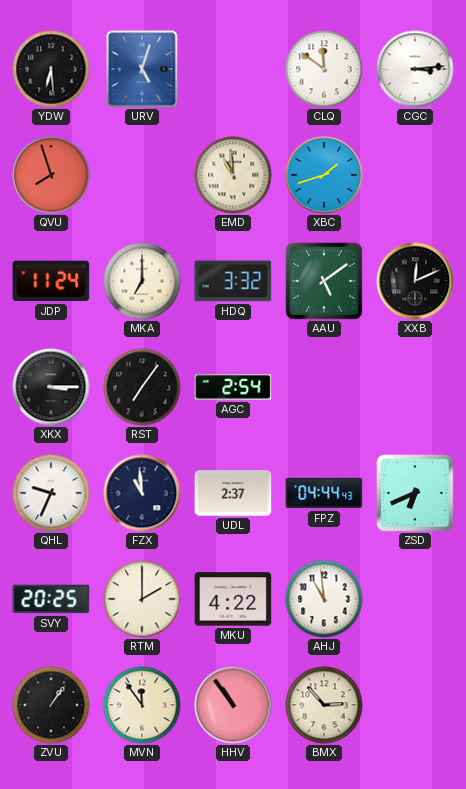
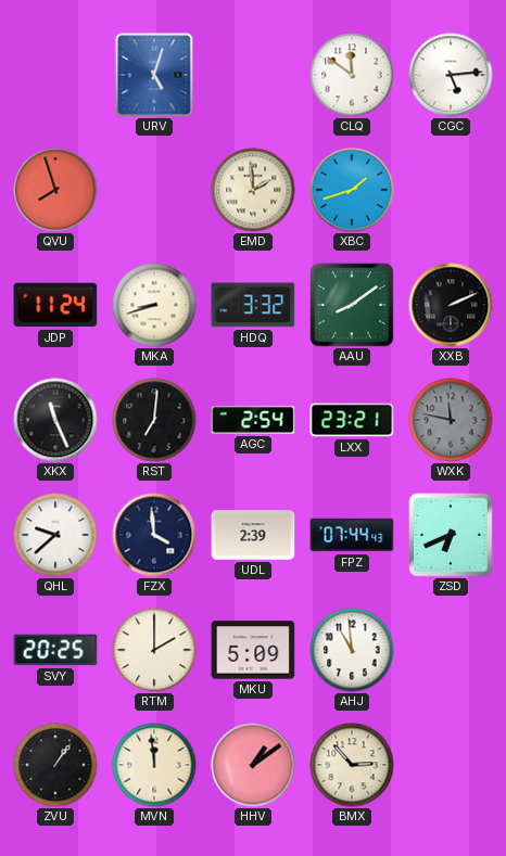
YDW: 6:29 -> none (51, 69)
CGC: 3:14 -> 5:14 (451, 75)
EMD: 10:59 -> 1:59 (253, 190)
MKA: 7:00 -> 8:42 (154, 305)
AAU: 5:09 -> 8:09 (352, 305)
XXB: 12:11 -> 2:11 (451, 305)
XKX: 3:15 -> 11:26 (55, 420)
RST: 7:06 -> 7:01 (154, 420)
LXX: none -> 23:21 (352, 420)
WXK: none -> 11:47 (451, 420)
QHL: 9:34 -> 9:38 (55, 535)
FZX: 10:59 -> 3:59 (154, 535)
UDL: 2:37 -> 2:39 (253, 535)
FPZ: 04:44 -> 07:44 (352, 535)
MKU: 4:22 -> 5:09 (253, 650)
MVN: 11:54 -> 11:59 (154, 765)
HHV: 10:54 -> 1:09 (253, 765)
